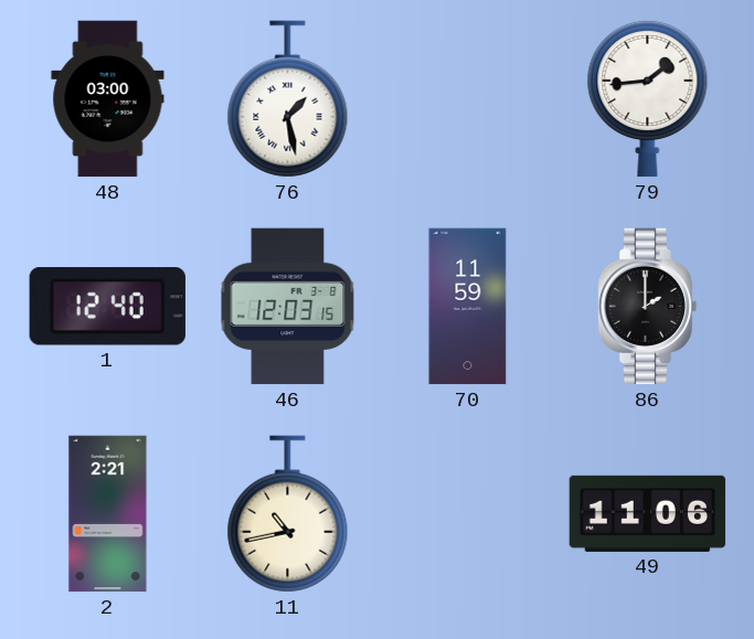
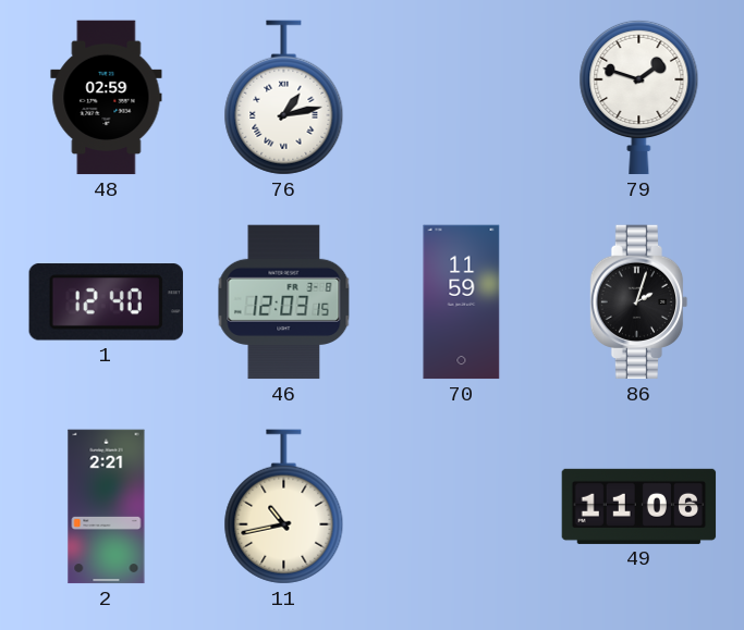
48: 03:00 -> 02:59 (107, 98)
76: 1:28 -> 1:13 (284, 98)
79: 1:44 -> 1:48 (639, 97)
86: 2:00 -> 2:03 (639, 302)
